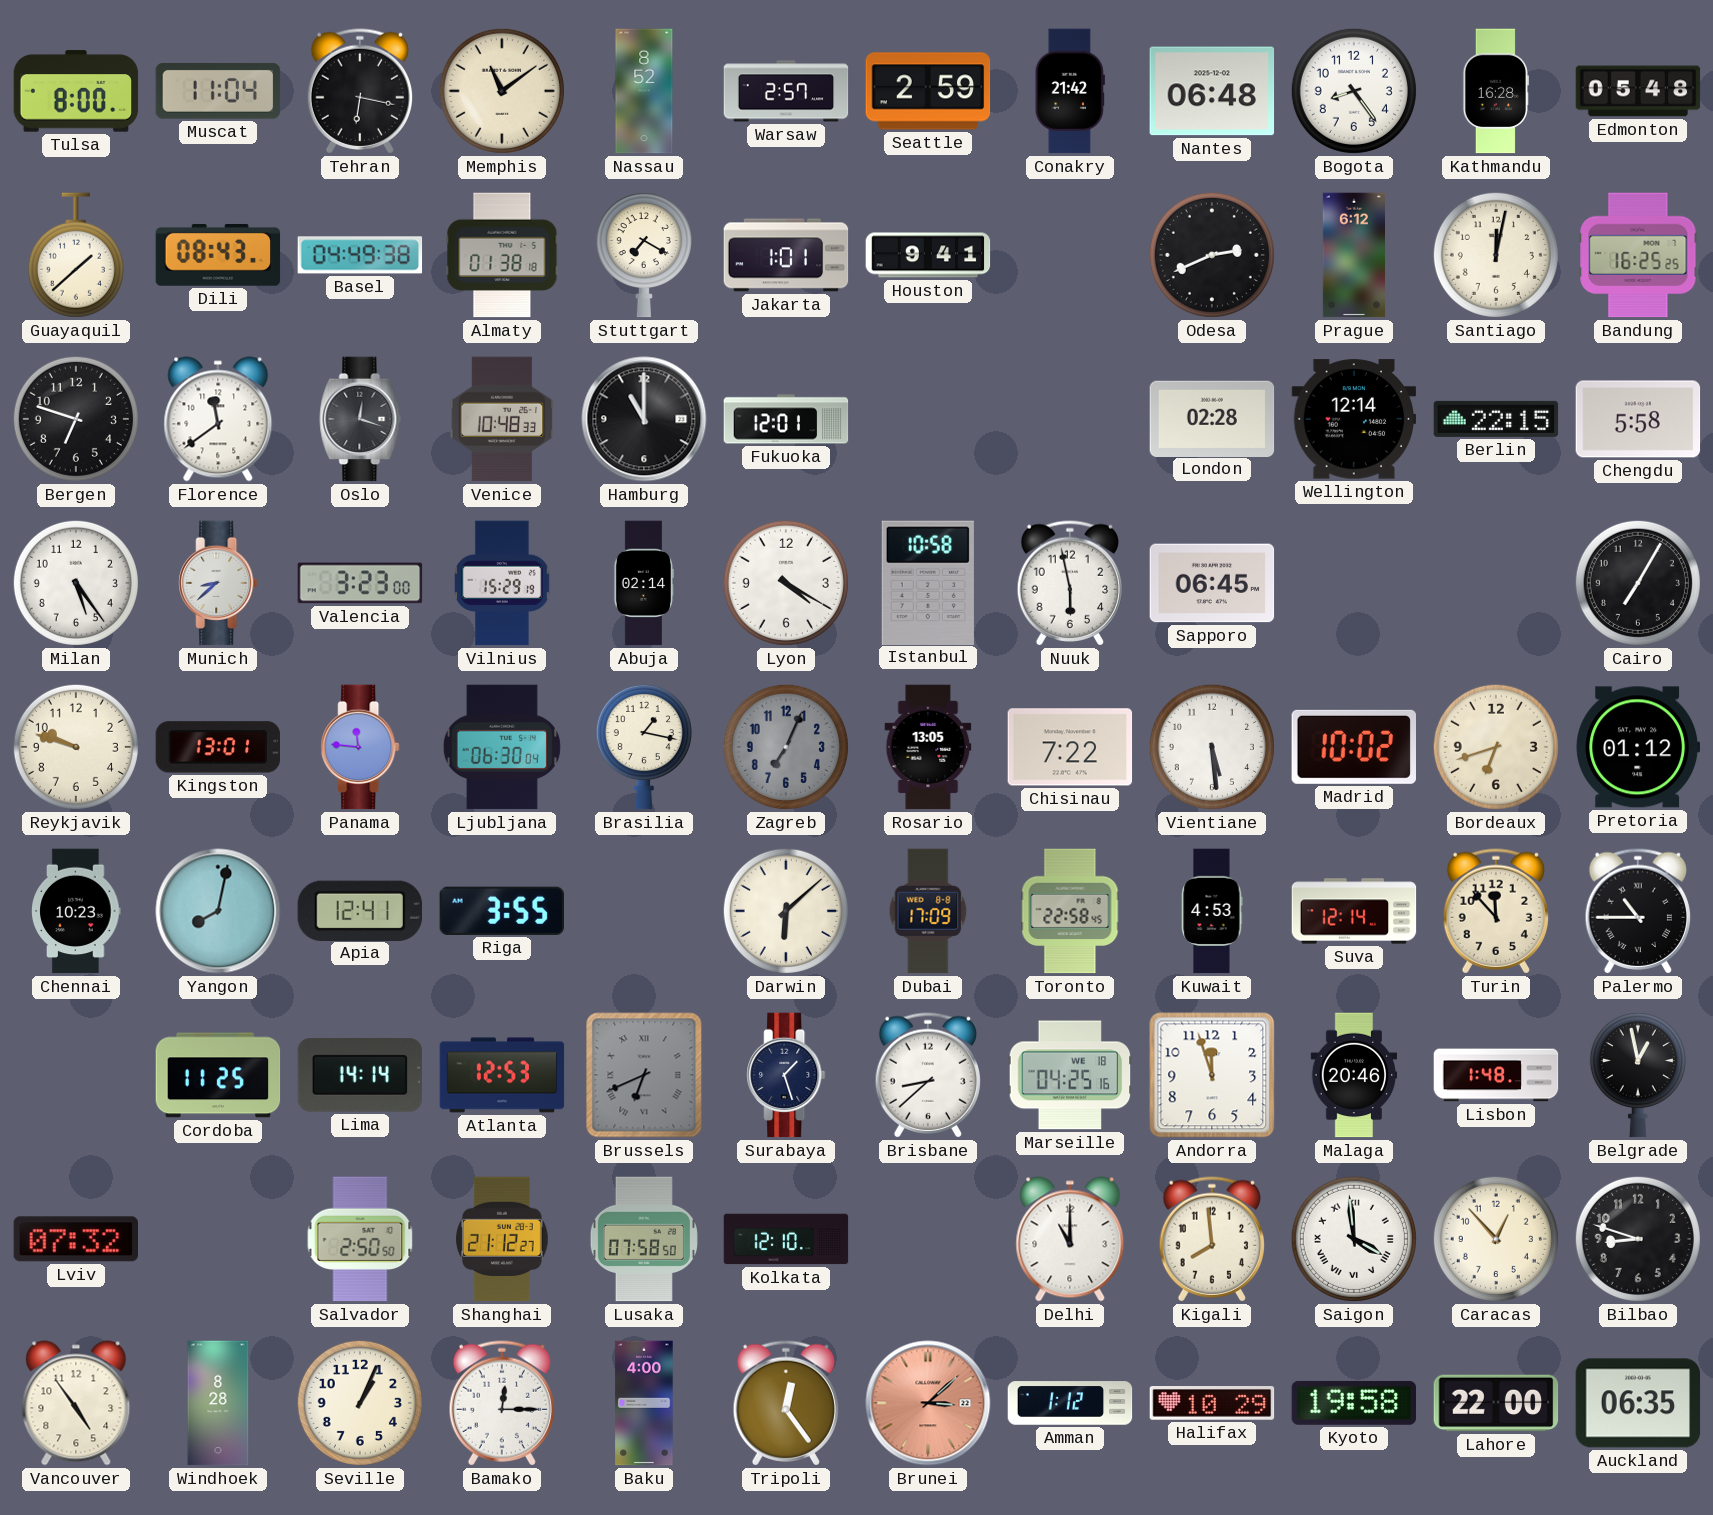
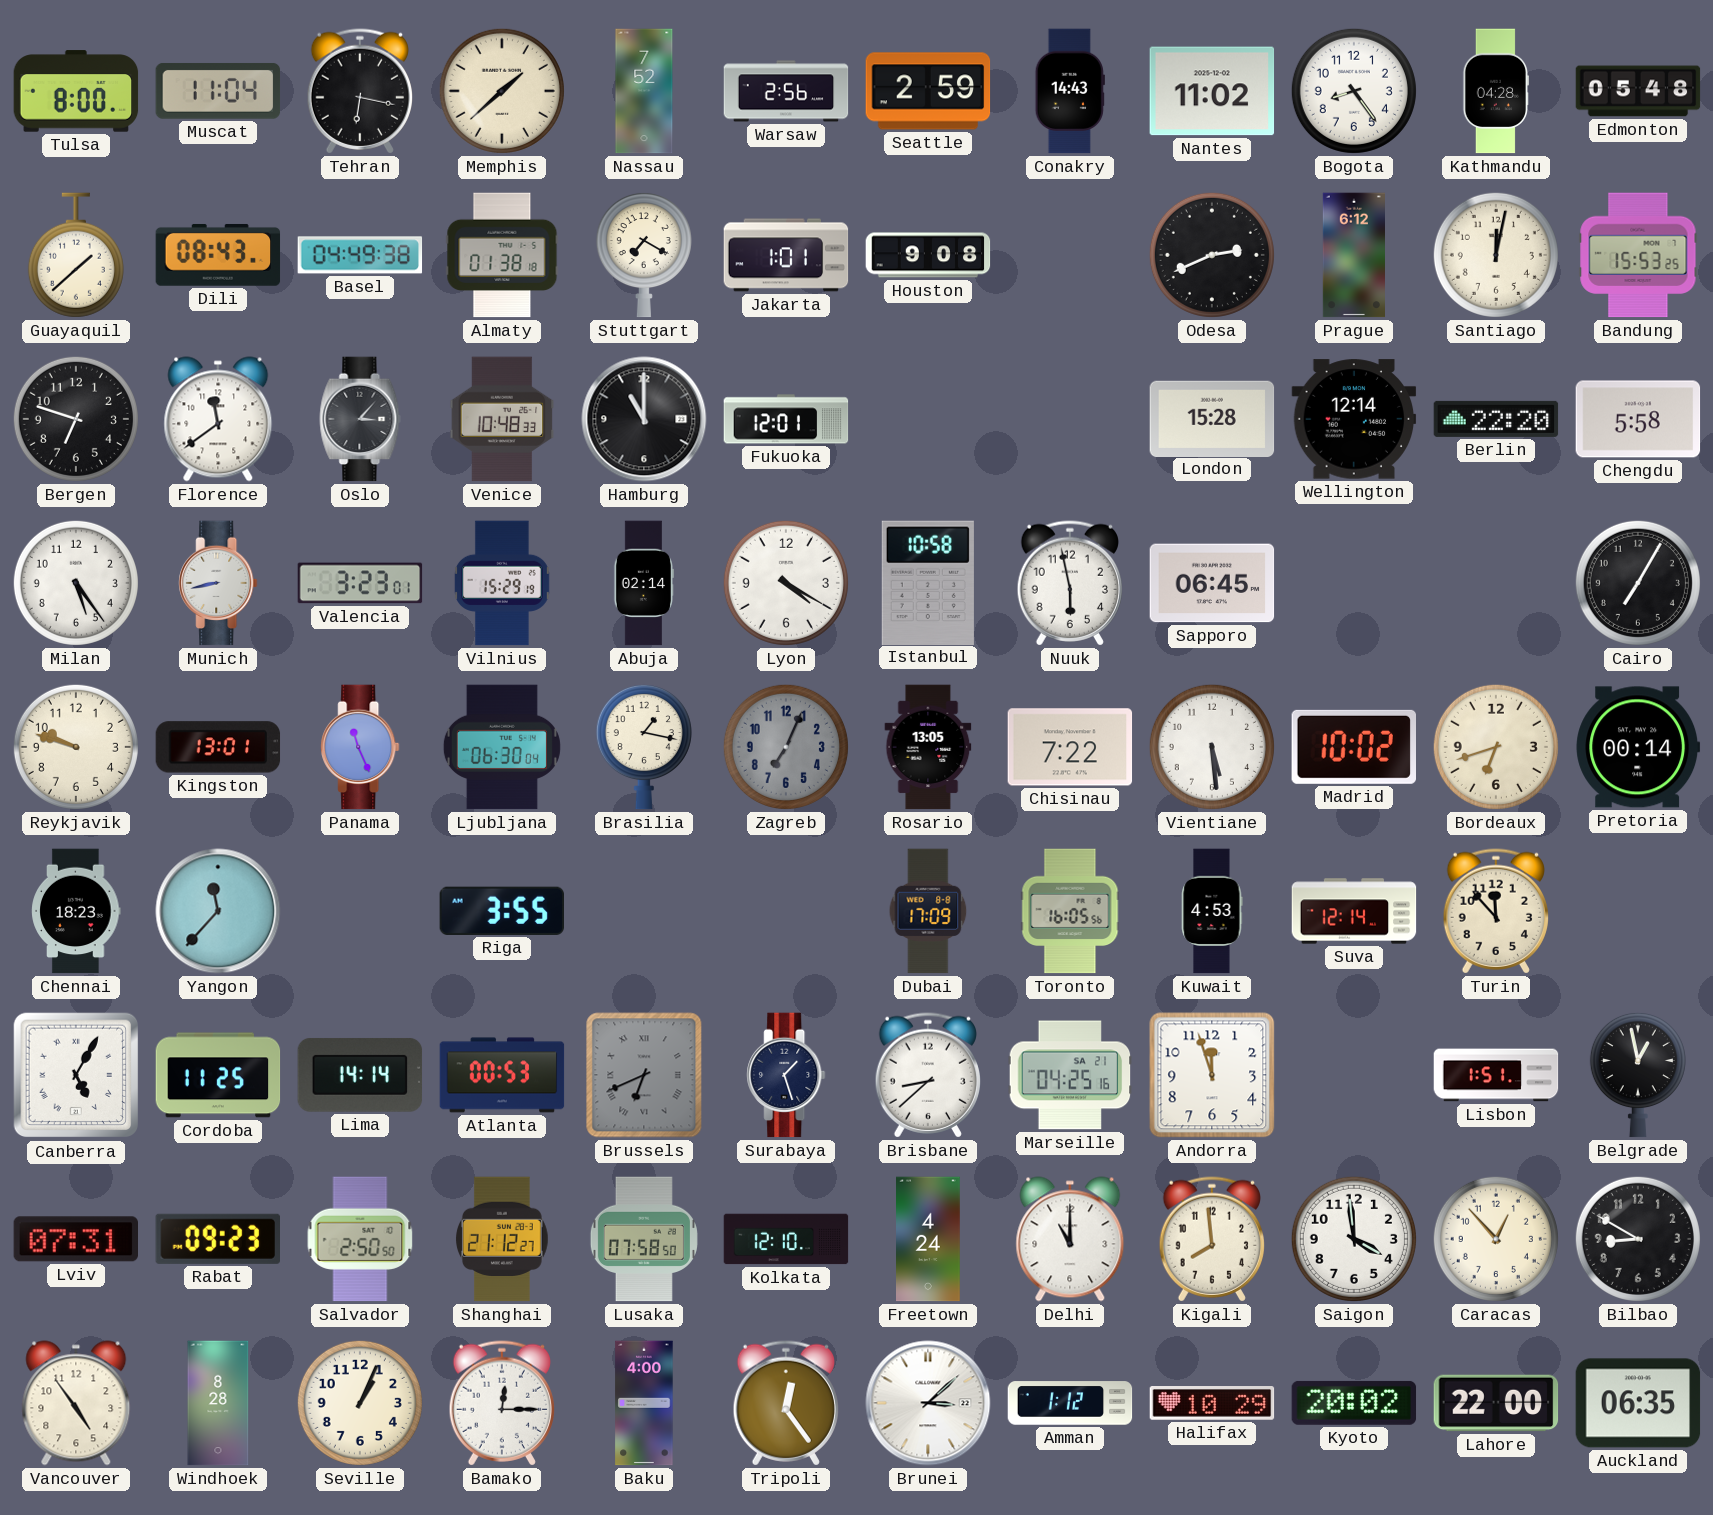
Memphis: 11:09 -> 1:38 (502, 91)
Nassau: 8:52 -> 7:52 (644, 91)
Warsaw: 2:57 -> 2:56 (786, 91)
Conakry: 21:42 -> 14:43 (1070, 91)
Nantes: 06:48 -> 11:02 (1212, 91)
Kathmandu: 16:28 -> 04:28 (1495, 91)
Houston: 9:41 -> 9:08 (928, 255)
Bandung: 16:25 -> 15:53 (1638, 255)
Oslo: 12:18 -> 3:07 (360, 419)
London: 02:28 -> 15:28 (1212, 418)
Berlin: 22:15 -> 22:20 (1496, 419)
Munich: 8:38 -> 8:43 (218, 583)
Valencia: 3:23:00 -> 3:23:01 (360, 583)
Panama: 11:46 -> 11:26 (360, 747)
Pretoria: 01:12 -> 00:14 (1638, 747)
Chennai: 10:23 -> 18:23 (76, 911)
Yangon: 8:02 -> 11:37 (218, 911)
Apia: 12:41 -> none (360, 910)
Darwin: 6:08 -> none (786, 911)
Toronto: 22:58 -> 16:05 (1070, 911)
Palermo: 10:45 -> none (1637, 911)
Canberra: none -> 5:05 (76, 1075)
Atlanta: 12:53 -> 00:53 (502, 1075)
Marseille date: WE 18 -> SA 21 (1070, 1075)
Malaga: 20:46 -> none (1354, 1075)
Lisbon: 1:48 -> 1:51 (1496, 1075)
Lviv: 07:32 -> 07:31 (76, 1239)
Rabat: none -> 09:23 (217, 1239)
Freetown: none -> 4:24 (929, 1239)
Saigon numerals: Roman -> Arabic (1354, 1239)
Bilbao: 8:48 -> 8:50 (1638, 1239)
Brunei dial: salmon -> white (928, 1403)
Kyoto: 19:58 -> 20:02 (1354, 1403)
